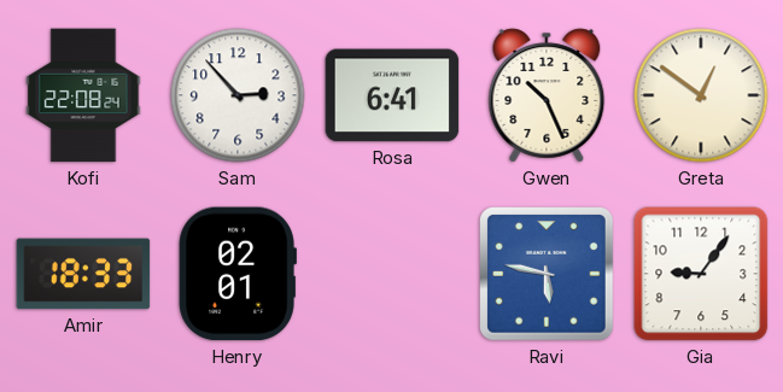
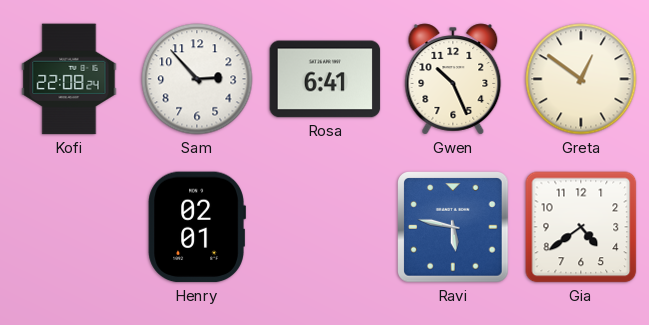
Amir: 18:33 -> none (83, 274)
Gia: 9:06 -> 4:39 (581, 227)
